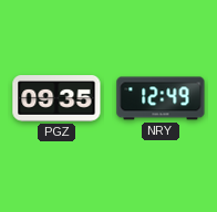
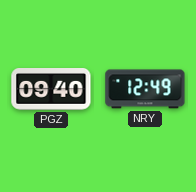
PGZ: 09:35 -> 09:40 (51, 90)
